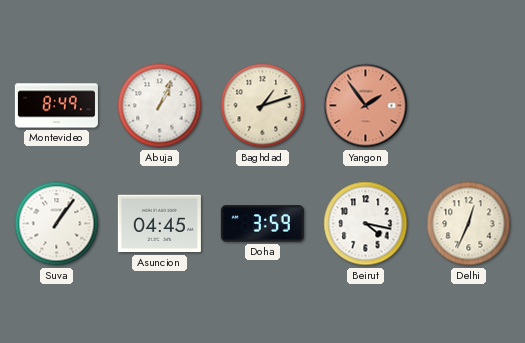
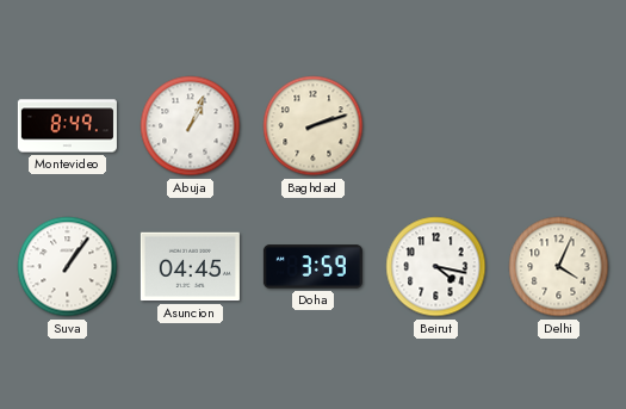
Baghdad: 1:12 -> 2:12 (314, 126)
Yangon: 1:54 -> none (366, 106)
Delhi: 12:34 -> 4:04 (559, 267)
